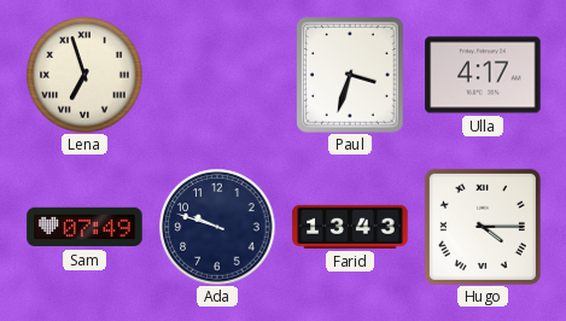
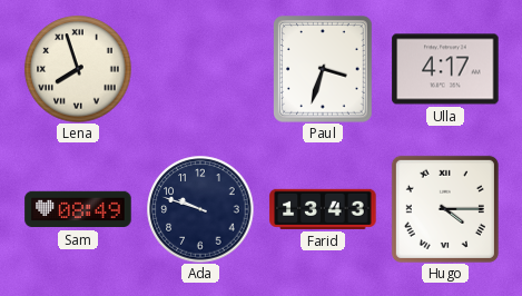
Lena: 6:57 -> 7:57 (78, 69)
Sam: 07:49 -> 08:49 (78, 209)
